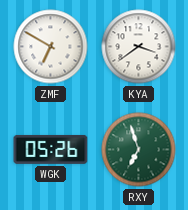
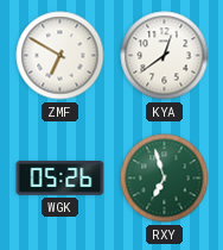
KYA: 3:39 -> 12:39 (165, 56)
